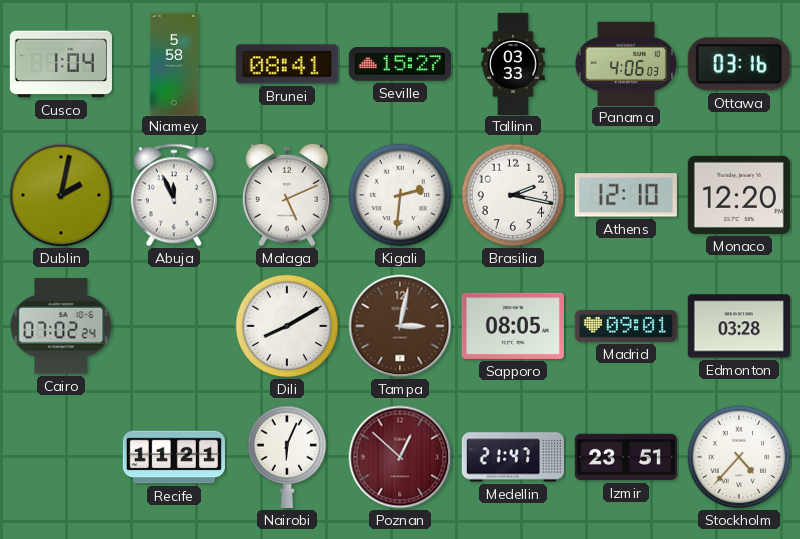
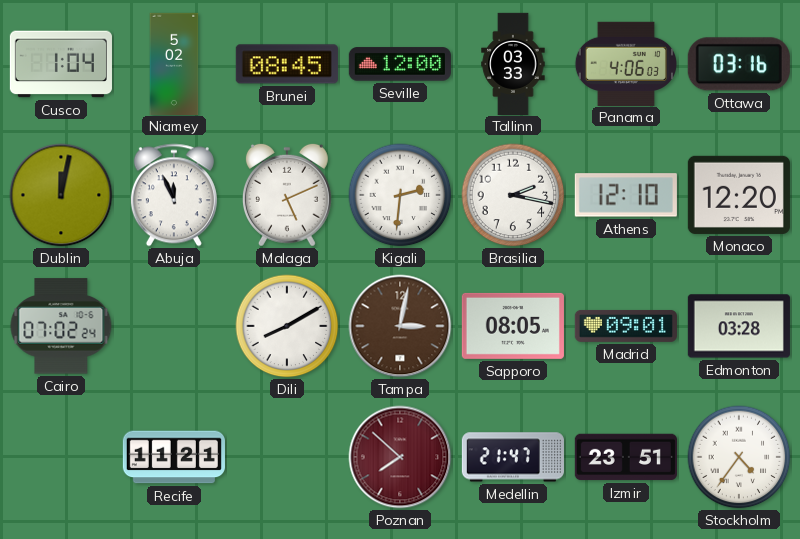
Niamey: 5:58 -> 5:02 (174, 63)
Brunei: 08:41 -> 08:45 (287, 64)
Seville: 15:27 -> 12:00 (400, 64)
Dublin: 2:02 -> 12:02 (61, 195)
Nairobi: 6:04 -> none (287, 457)
Poznan: 12:52 -> 7:52 (400, 457)
Stockholm: 4:37 -> 4:36 (739, 457)
